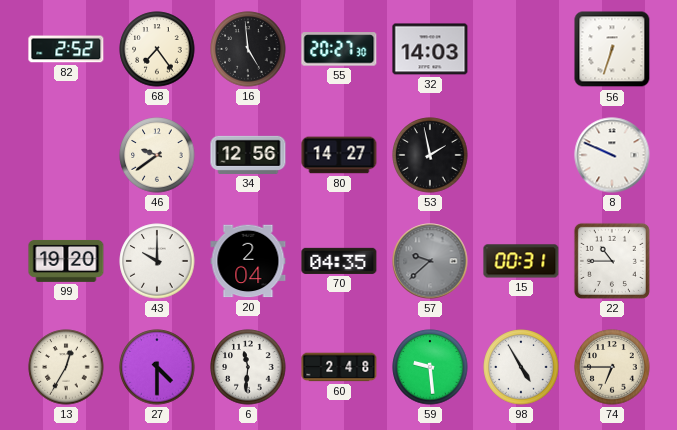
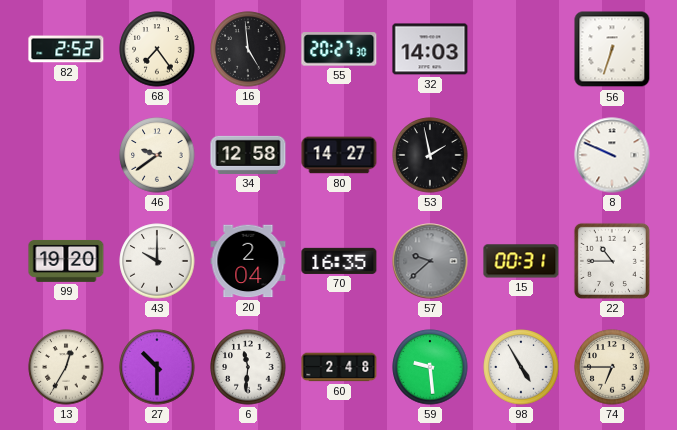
34: 12:56 -> 12:58 (248, 155)
70: 04:35 -> 16:35 (339, 261)
27: 4:30 -> 10:30 (157, 367)
